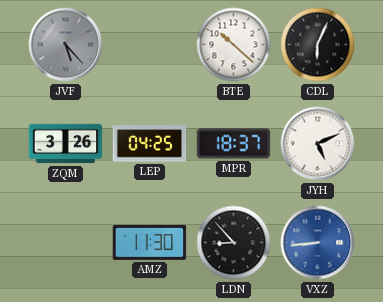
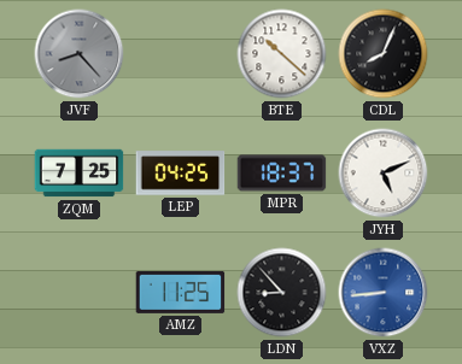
JVF: 5:23 -> 8:23 (80, 54)
CDL: 6:04 -> 8:04 (384, 54)
ZQM: 3:26 -> 7:25 (80, 174)
AMZ: 11:30 -> 11:25 (181, 292)
